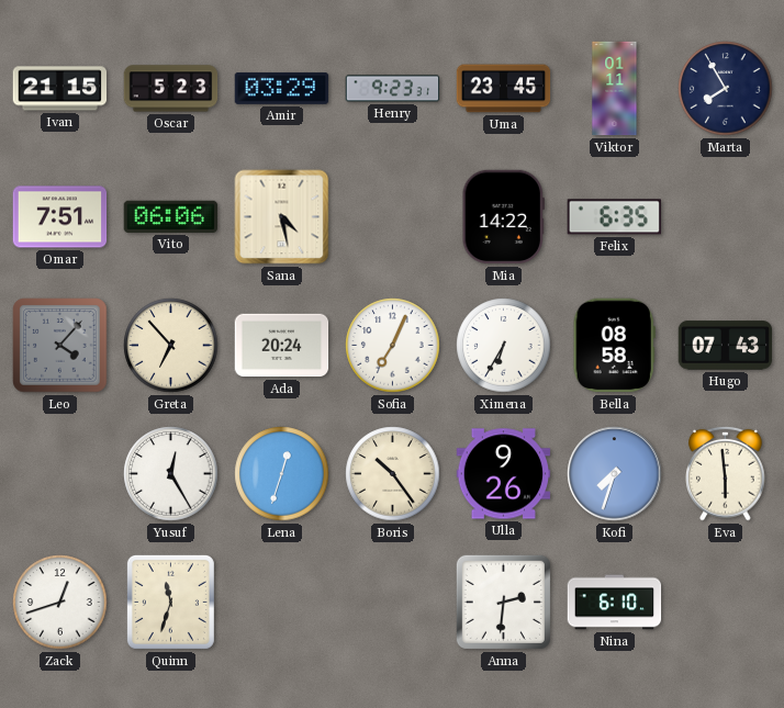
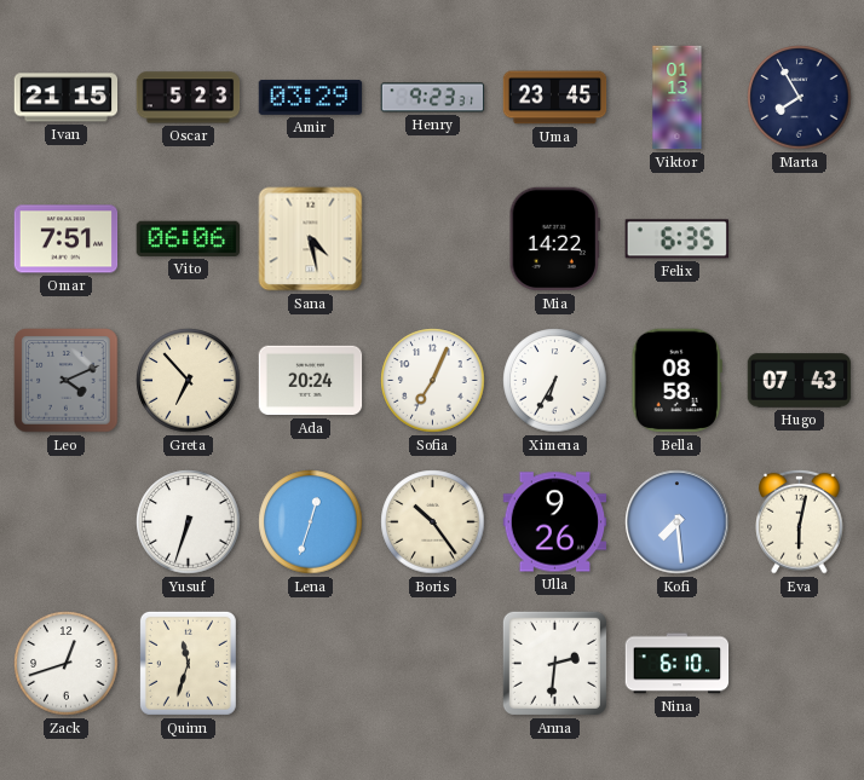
Viktor: 01:11 -> 01:13 (678, 98)
Leo: 4:07 -> 4:11 (67, 381)
Yusuf: 12:25 -> 6:33 (189, 522)
Kofi: 7:33 -> 7:29 (678, 522)
Eva: 5:59 -> 6:02 (800, 521)
